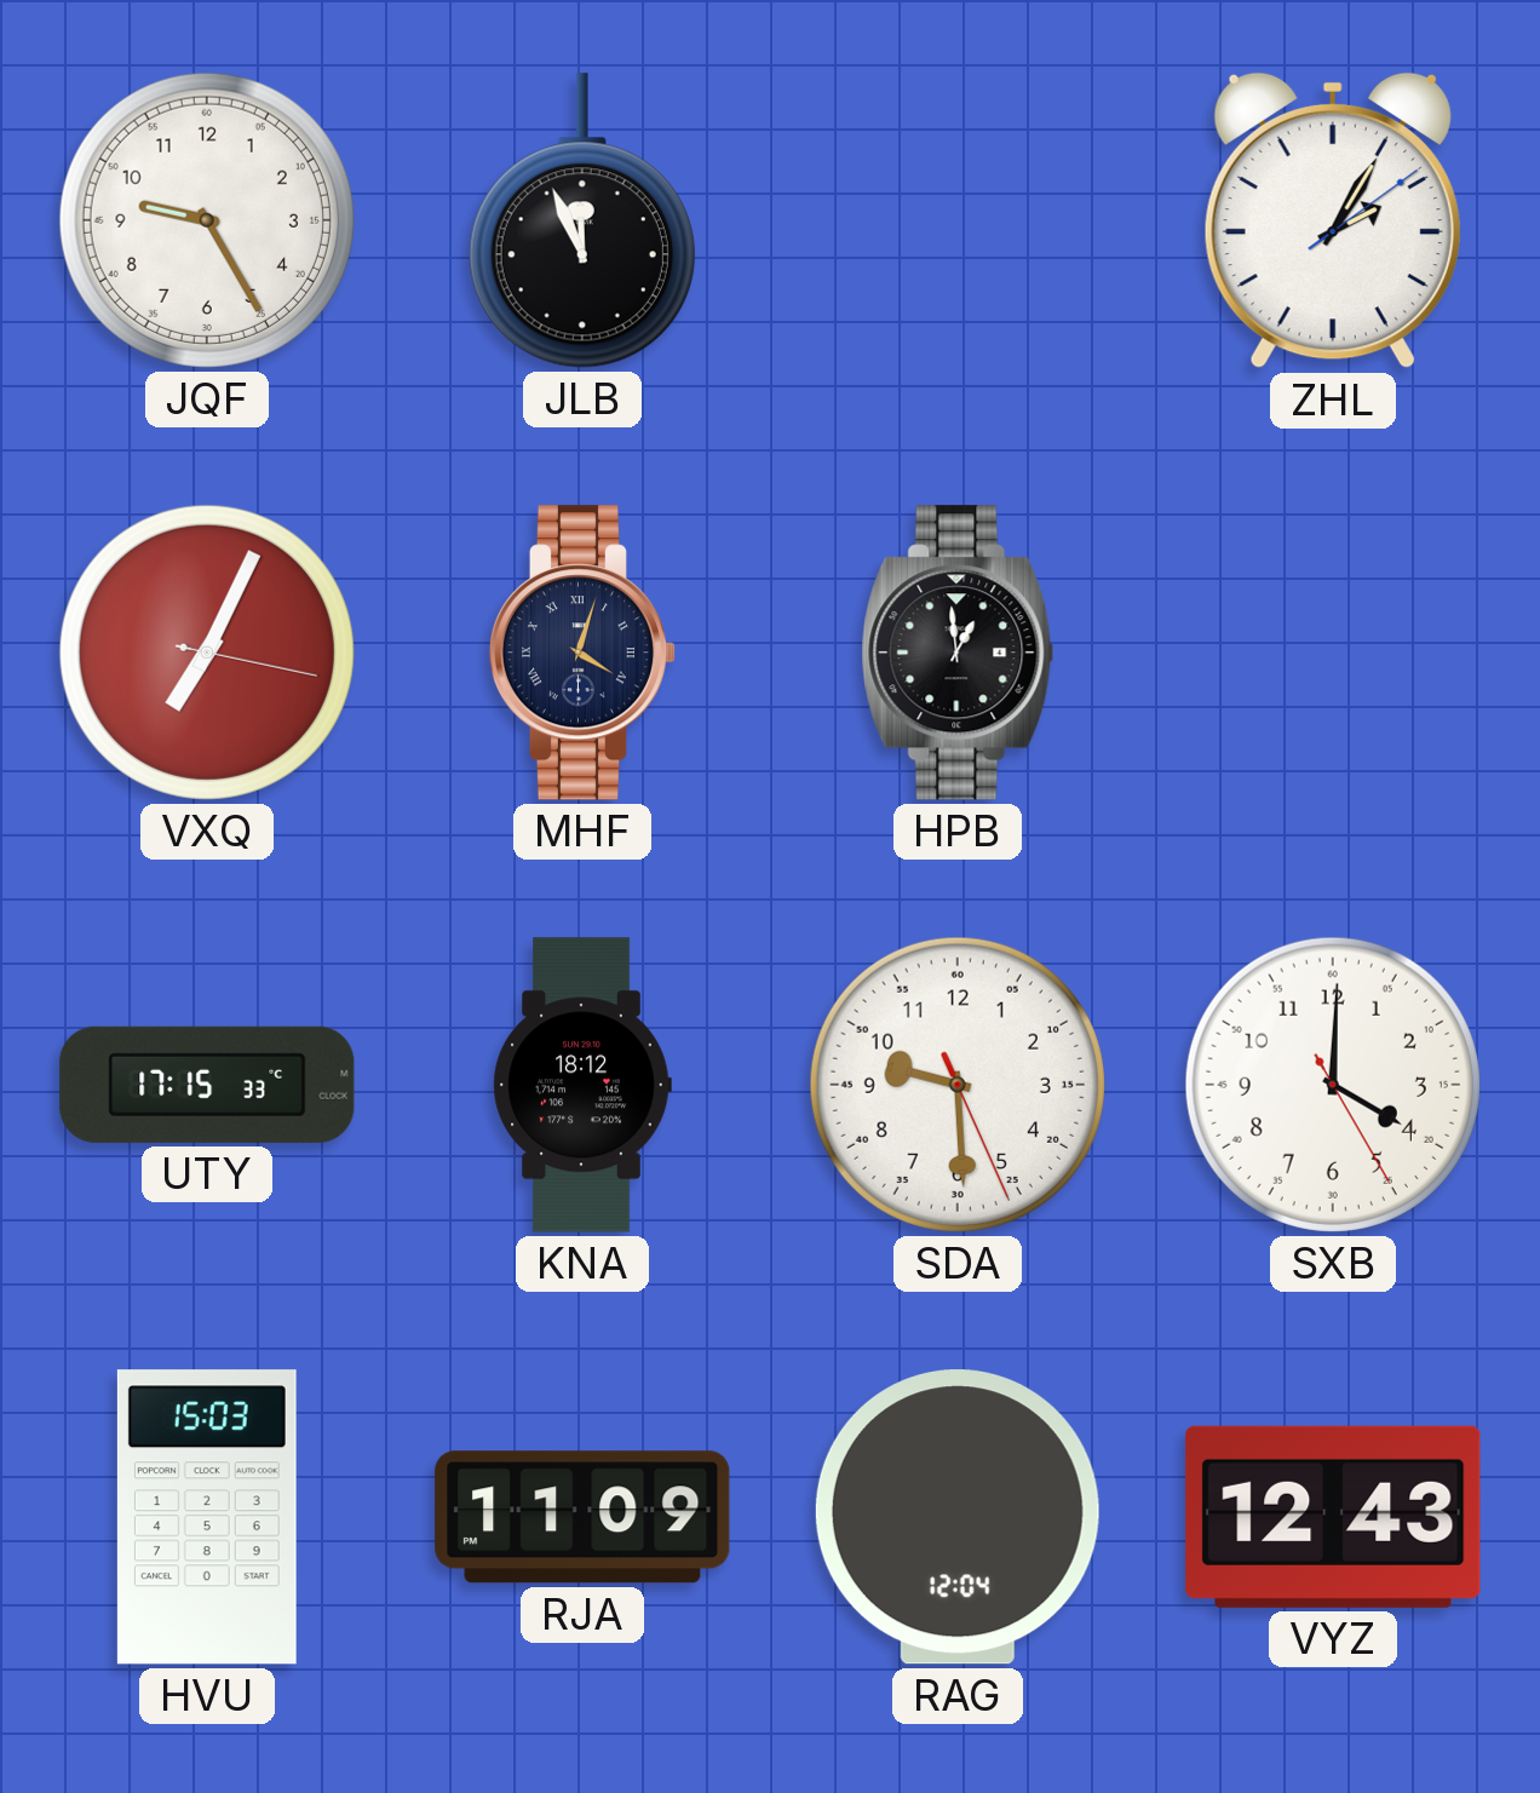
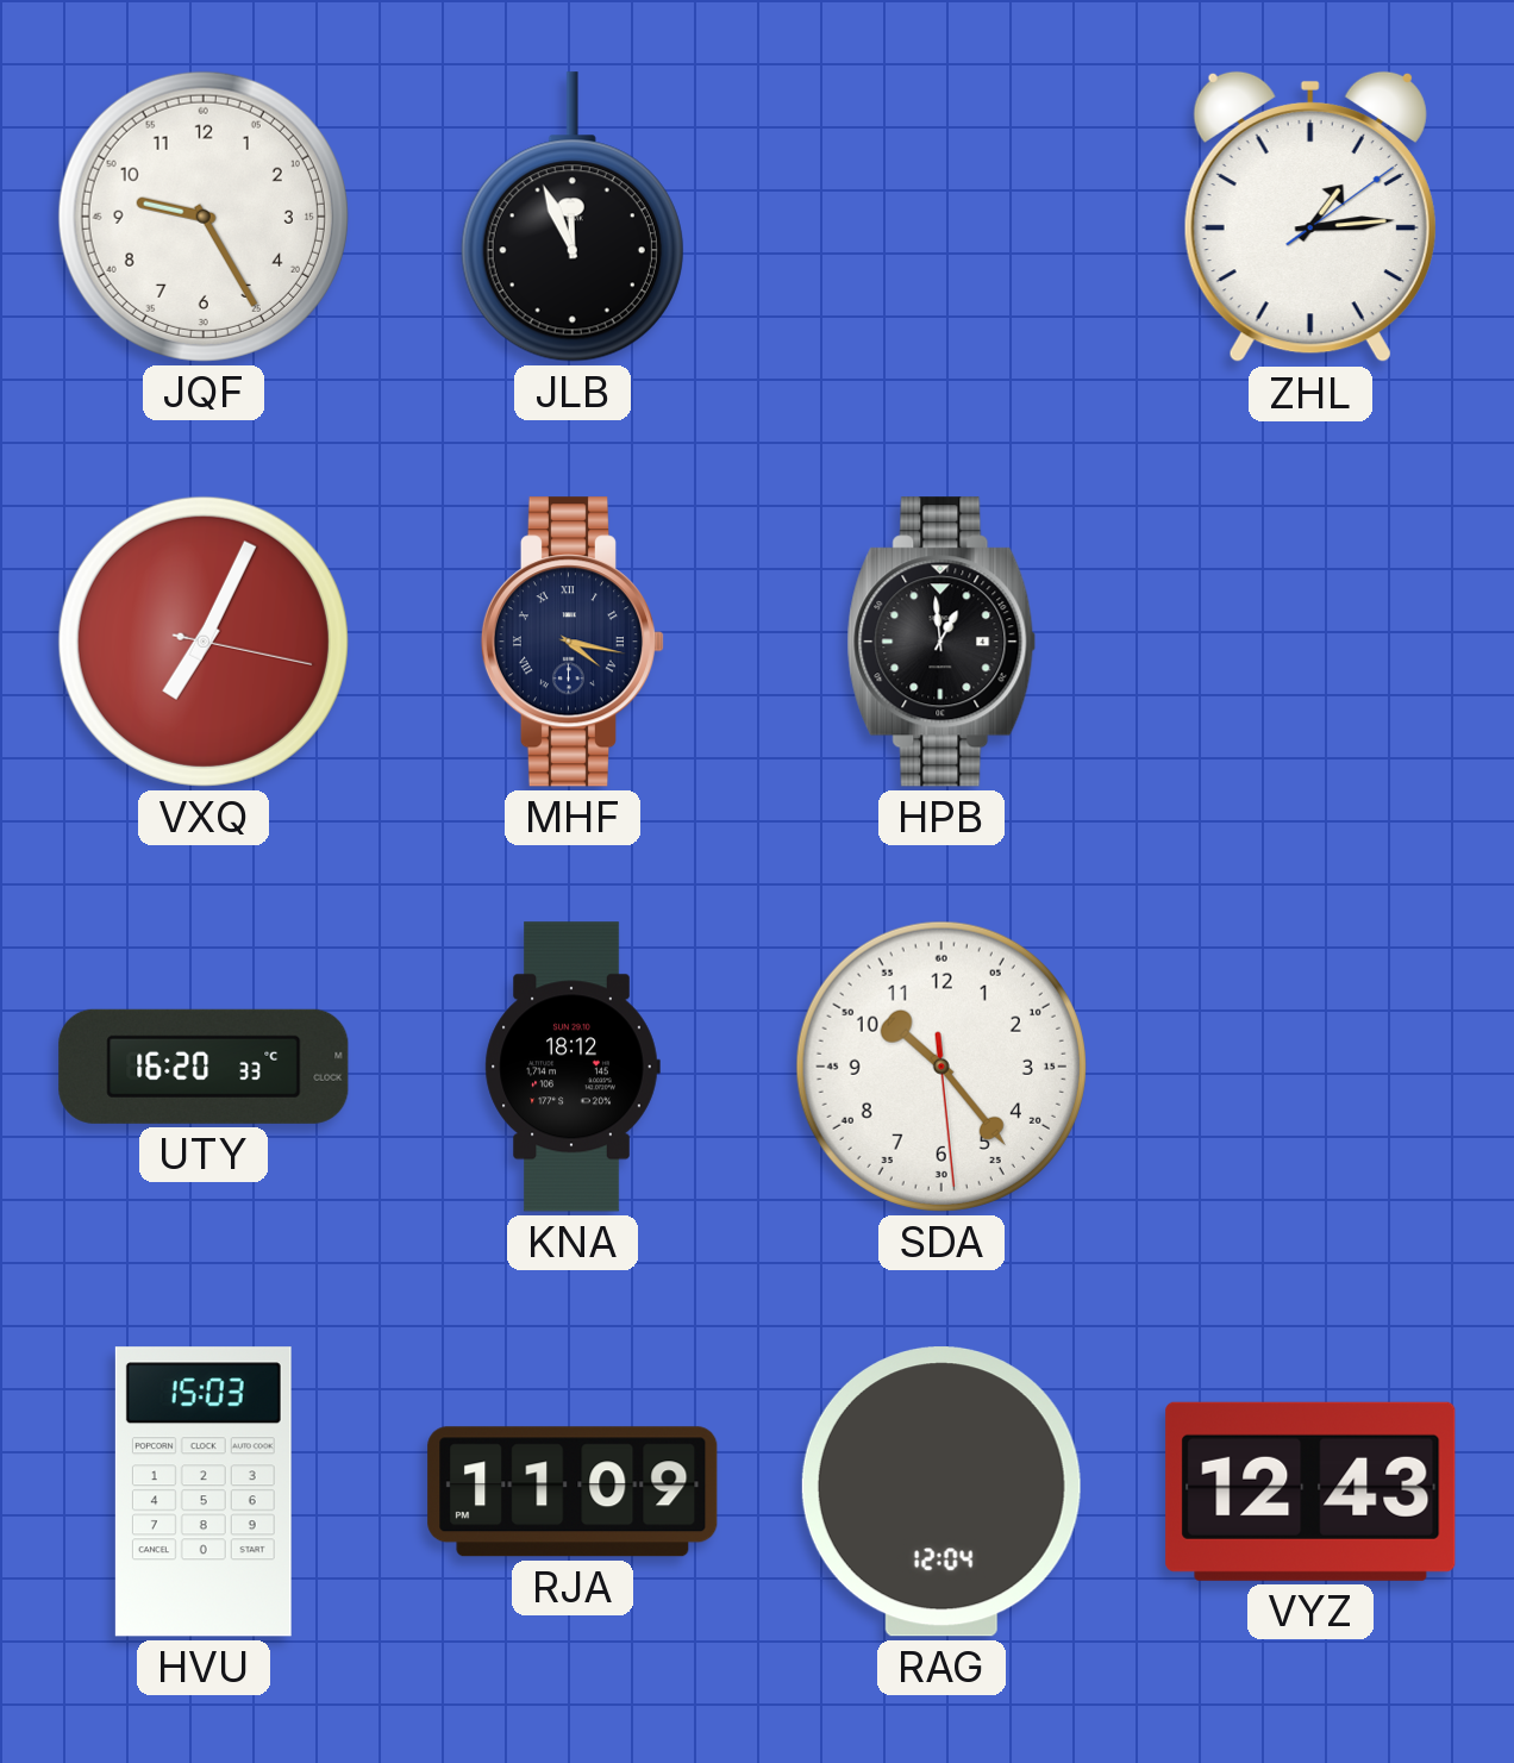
ZHL: 2:05 -> 1:14 (1310, 217)
MHF: 4:03 -> 4:17 (571, 642)
UTY: 17:15 -> 16:20 (204, 1067)
SDA: 9:29 -> 10:23 (941, 1067)
SXB: 4:00 -> none (1333, 1085)
